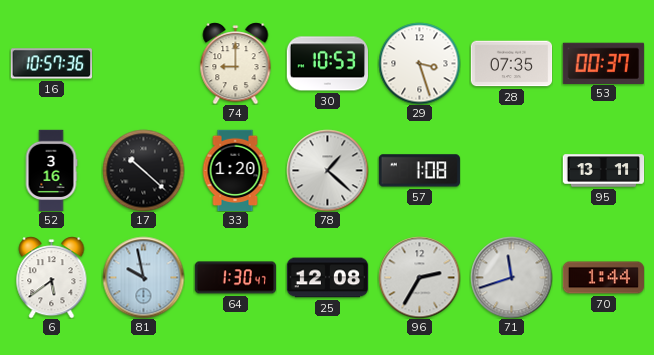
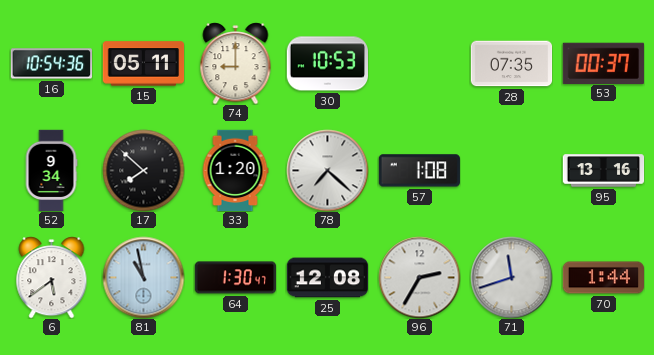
16: 10:57 -> 10:54 (51, 64)
15: none -> 05:11 (143, 64)
29: 3:27 -> none (419, 63)
52: 3:16 -> 9:34 (51, 170)
17: 10:22 -> 7:52 (143, 170)
78: 1:22 -> 7:22 (327, 170)
95: 13:11 -> 13:16 (603, 171)
81: 9:58 -> 10:58 (143, 277)
